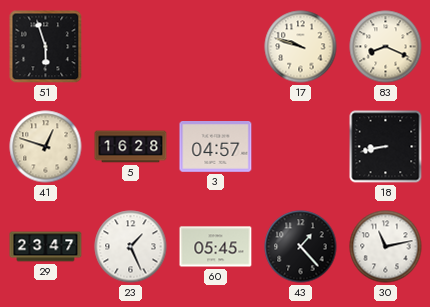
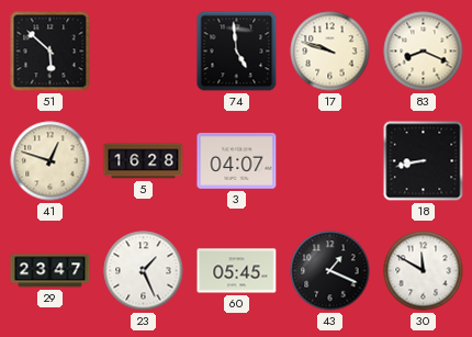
51: 5:57 -> 5:52 (50, 52)
74: none -> 4:59 (237, 52)
3: 04:57 -> 04:07 (237, 161)
43: 1:23 -> 1:19 (330, 271)
30: 11:13 -> 11:50 (424, 271)
